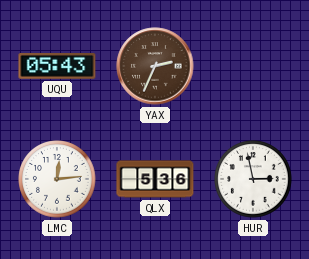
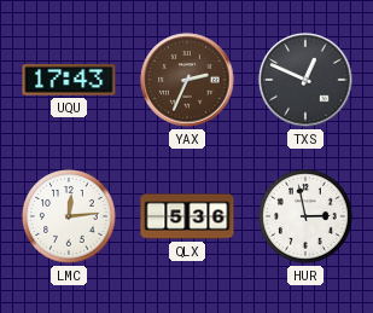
UQU: 05:43 -> 17:43 (69, 81)
TXS: none -> 12:49 (305, 80)
